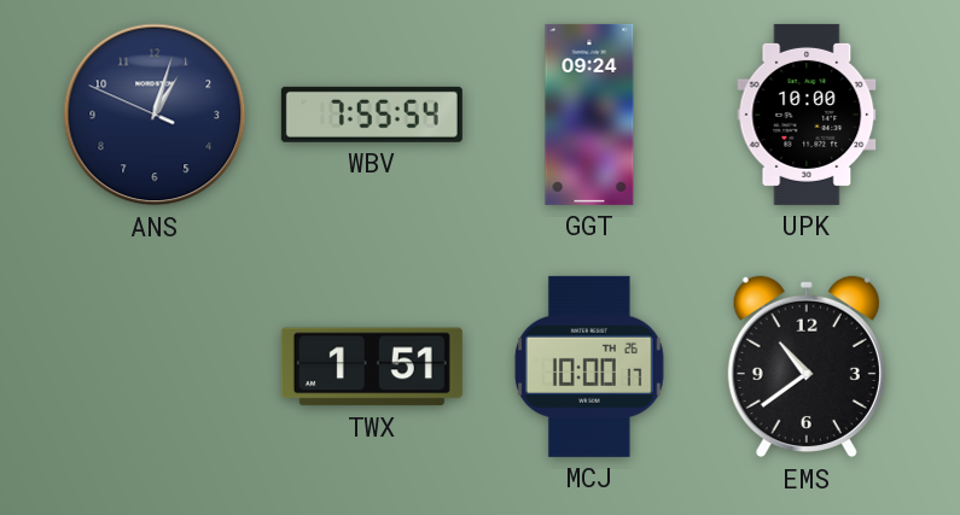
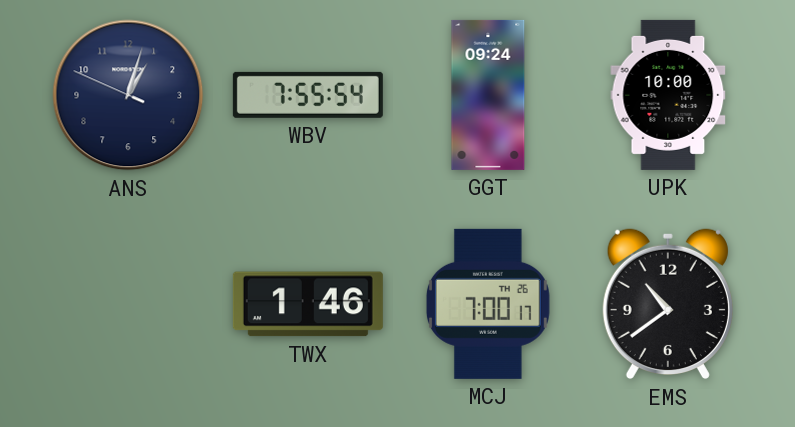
TWX: 1:51 -> 1:46 (308, 304)
MCJ: 10:00 -> 7:00 (488, 304)
